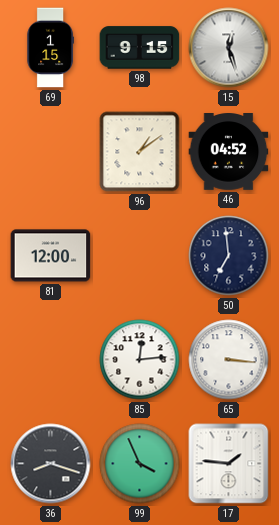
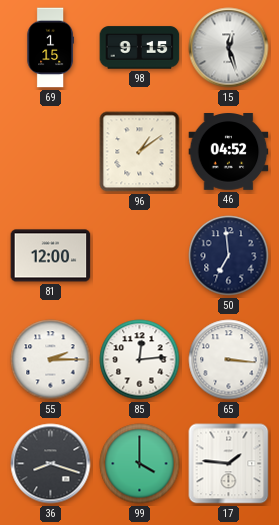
55: none -> 2:15 (51, 360)
99: 3:56 -> 4:00 (140, 464)
